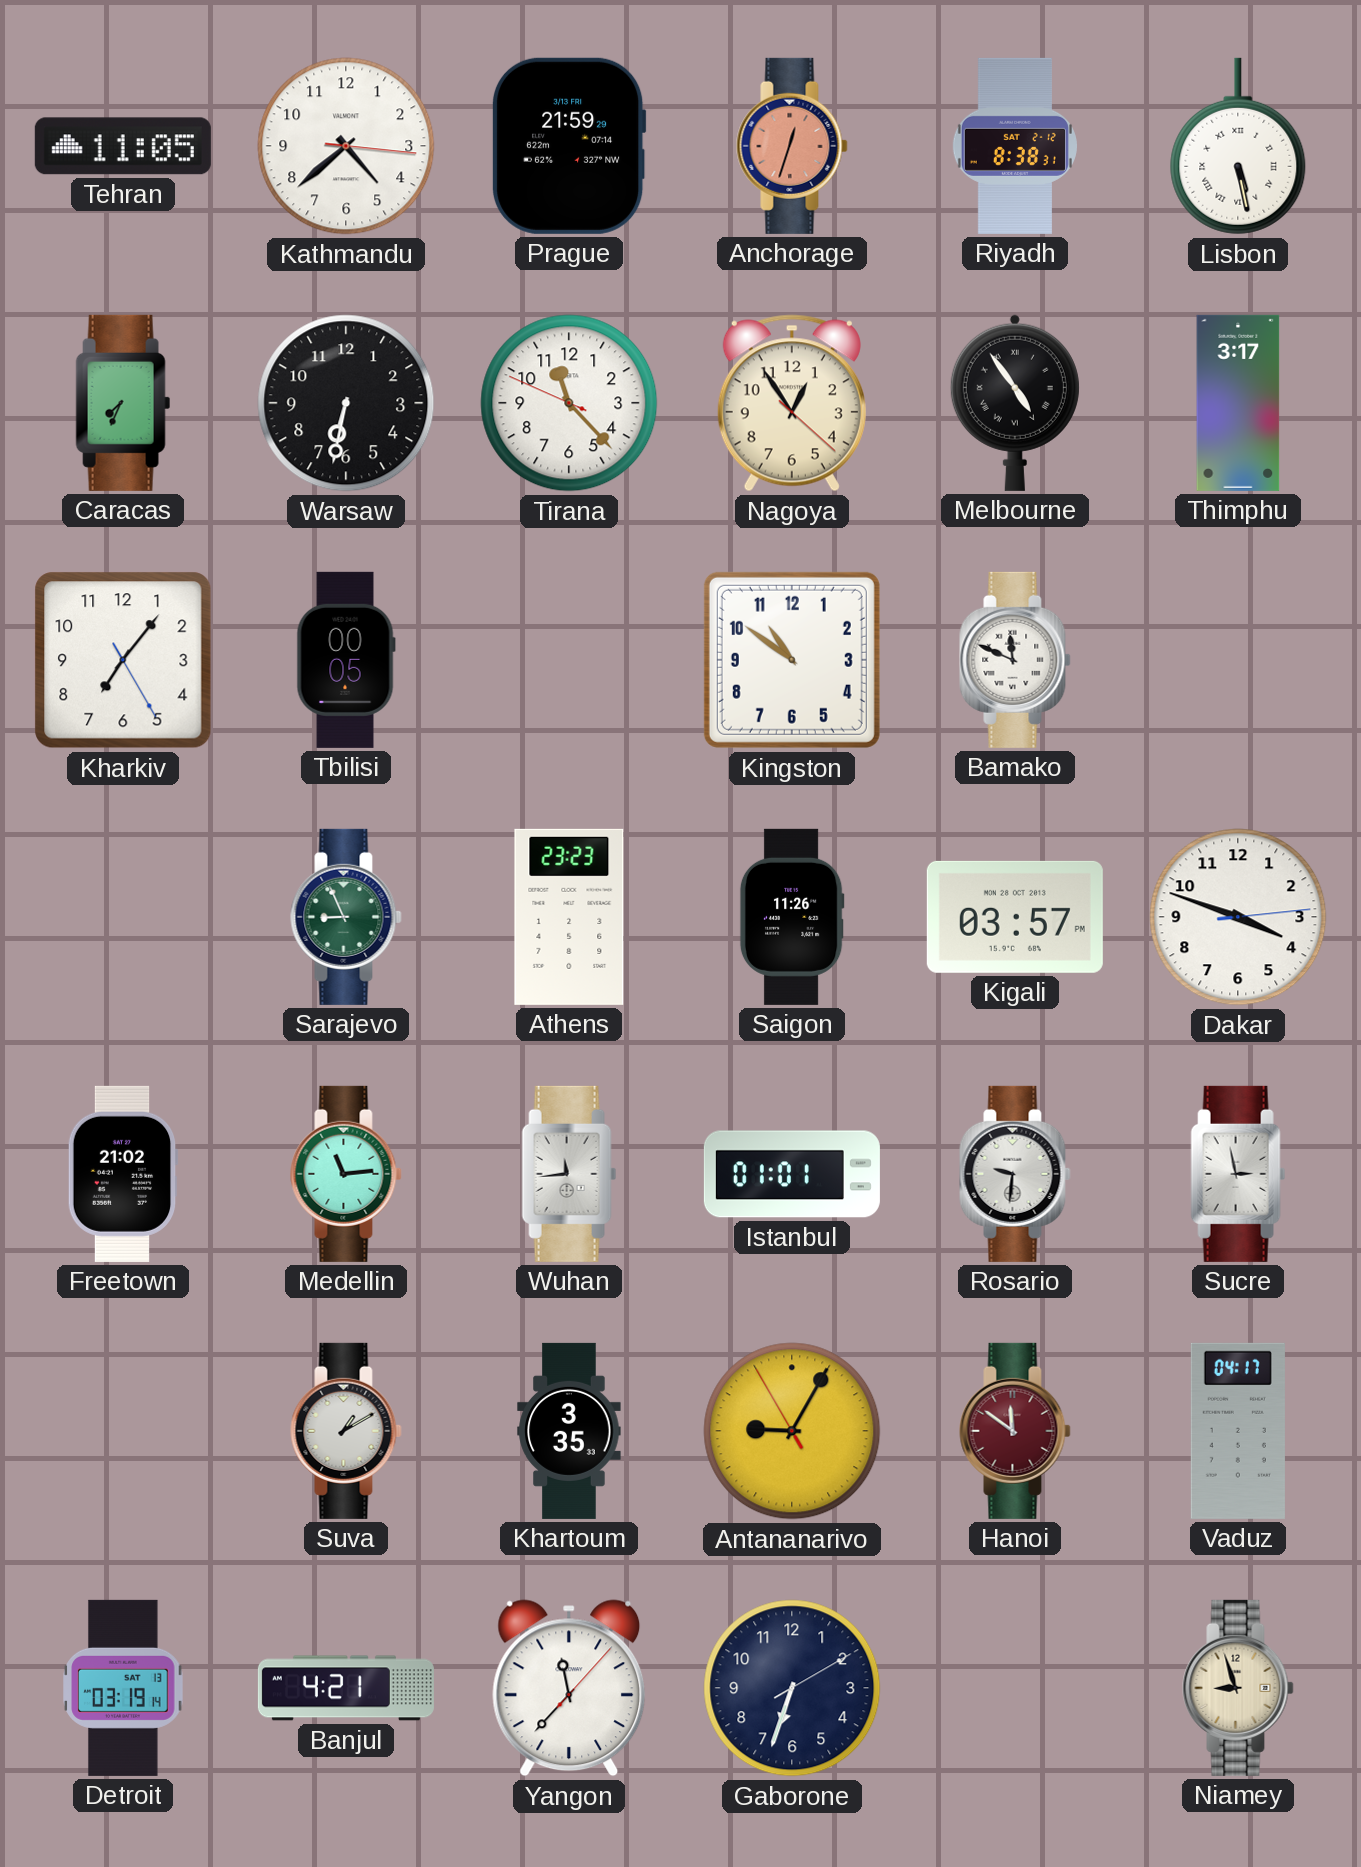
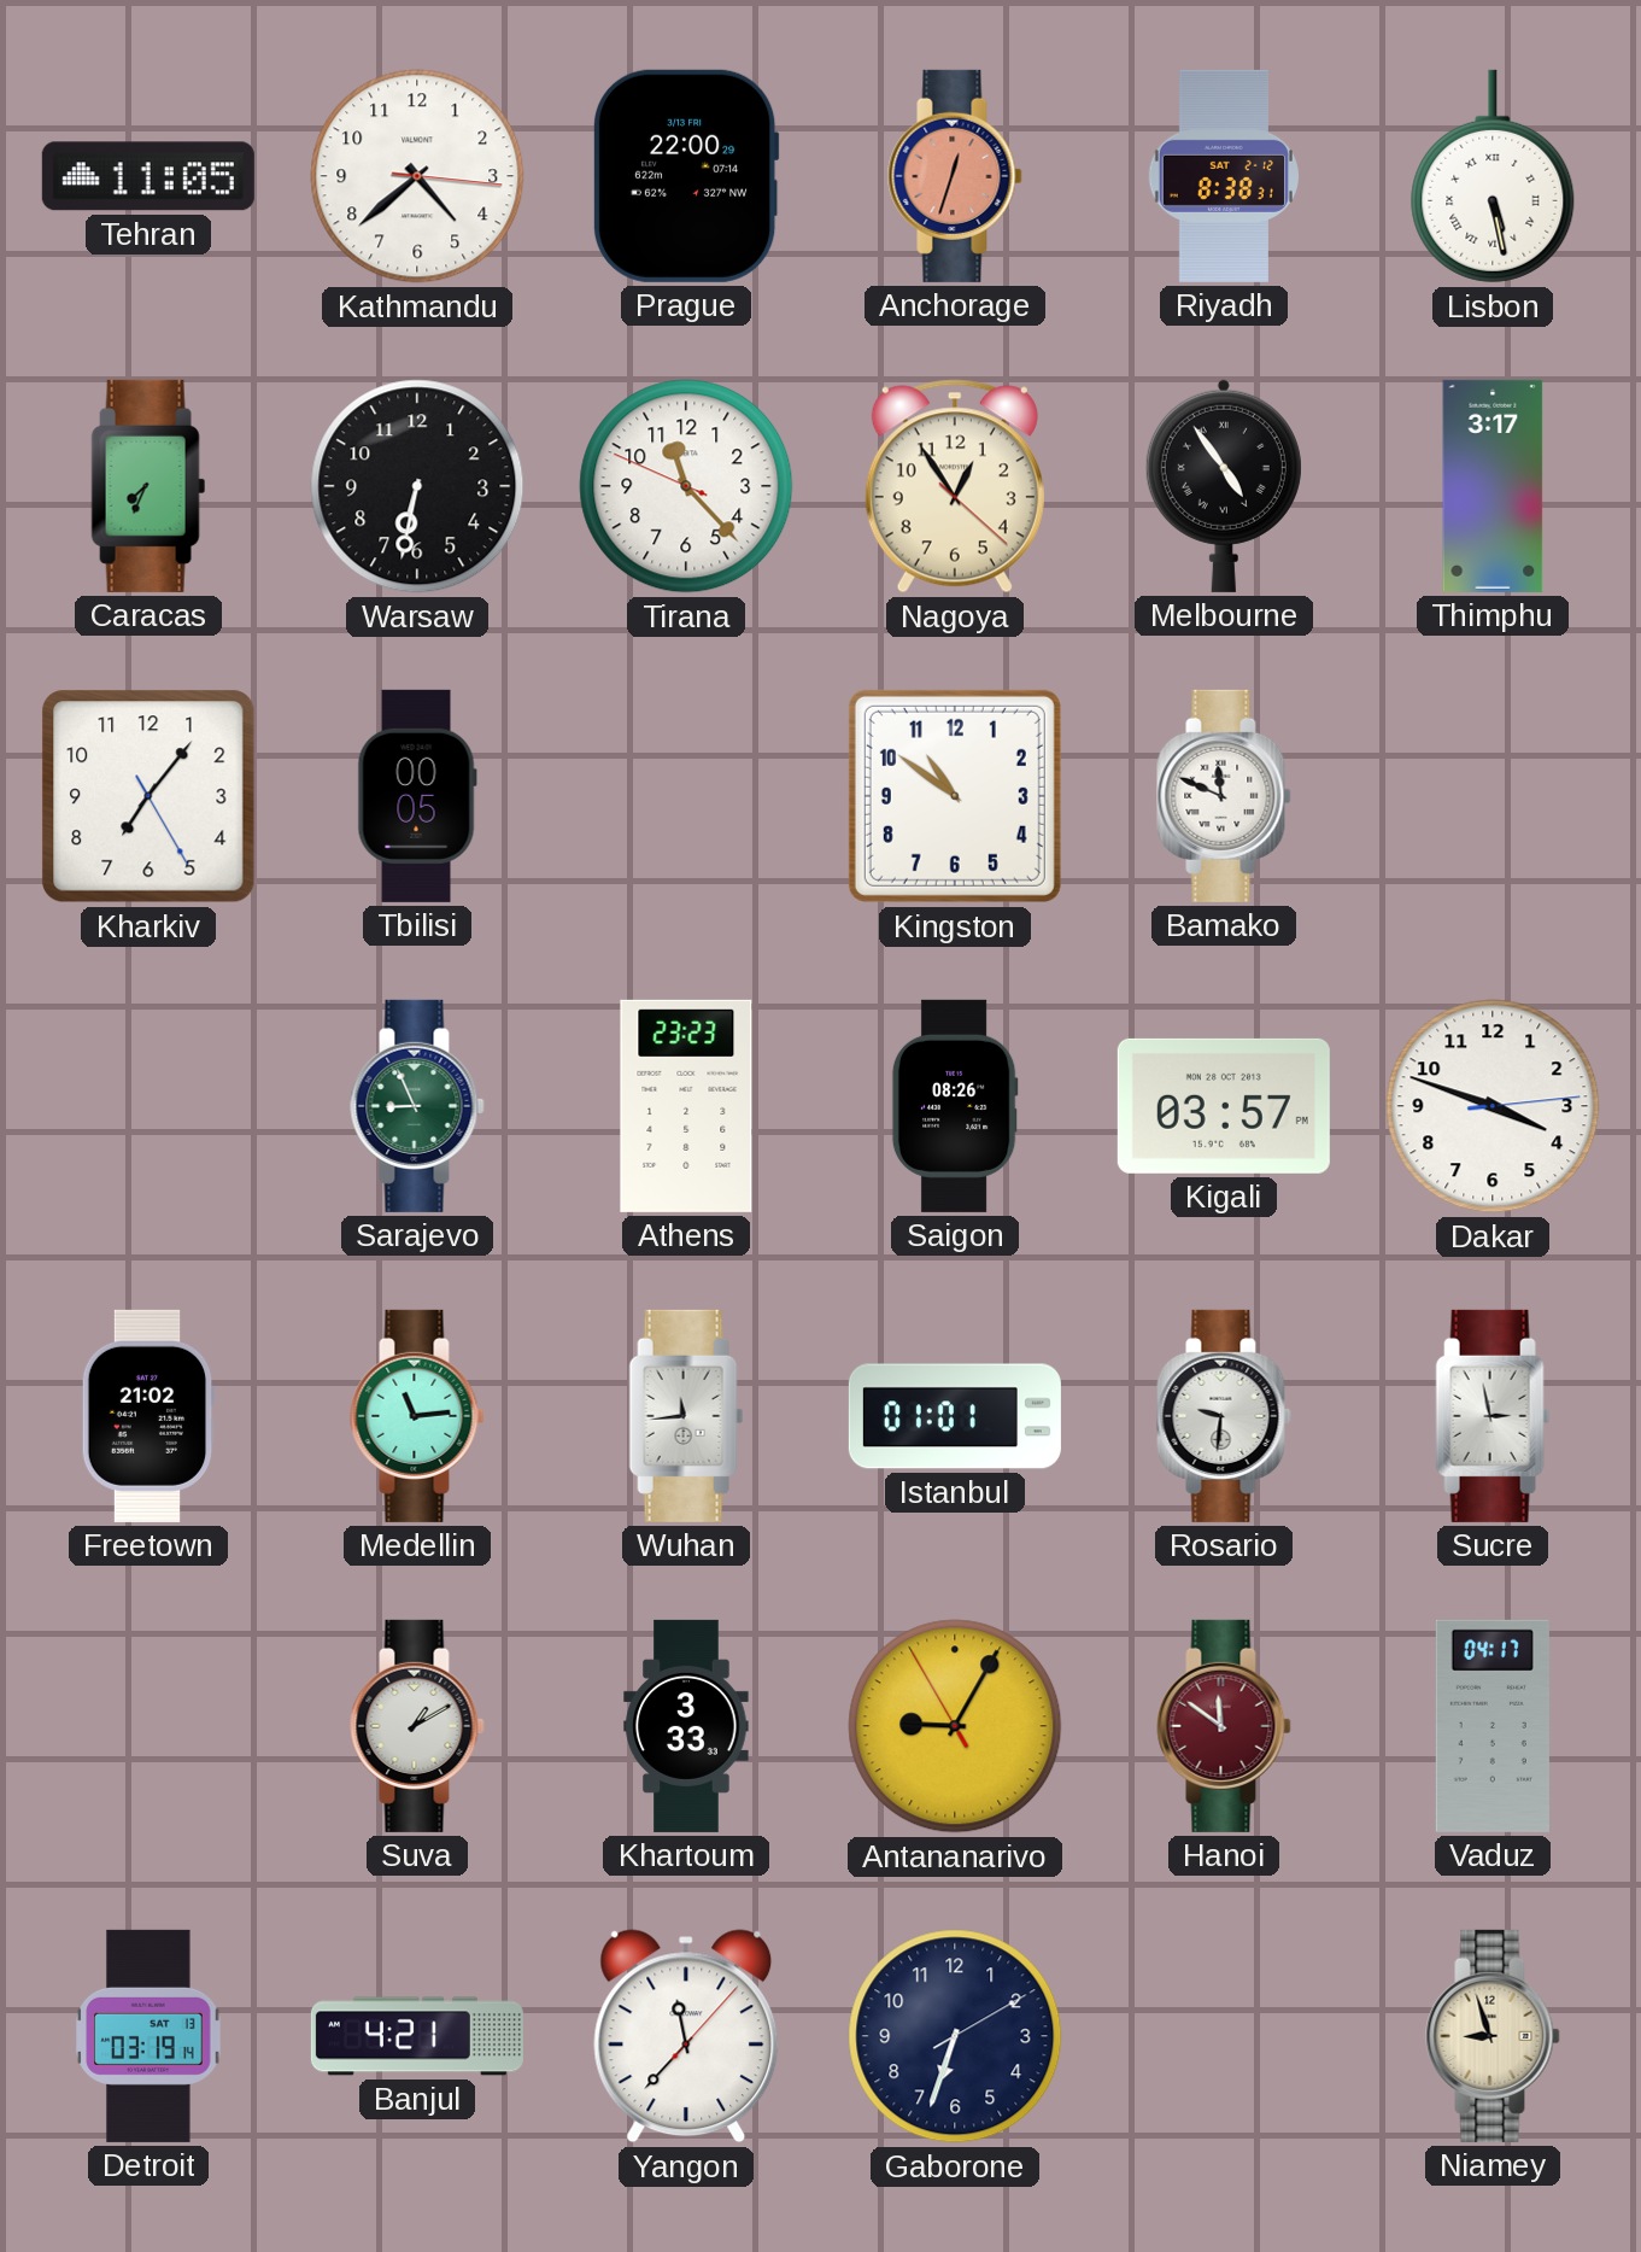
Prague: 21:59 -> 22:00 (686, 176)
Saigon: 11:26 -> 08:26 (955, 1106)
Khartoum: 3:35 -> 3:33 (686, 1726)
